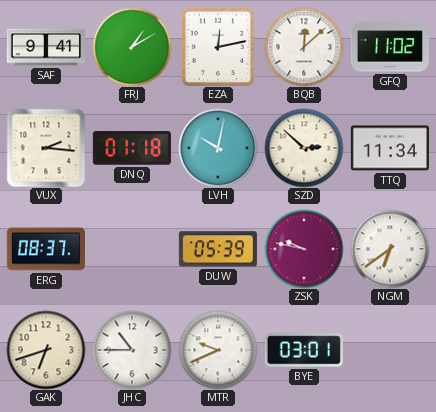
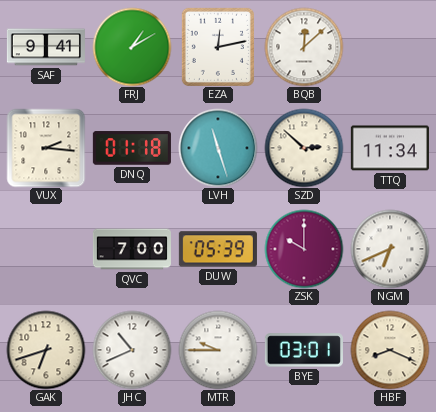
GFQ: 11:02 -> none (390, 47)
LVH: 10:02 -> 11:27 (218, 148)
ERG: 08:37 -> none (46, 249)
QVC: none -> 7:00 (131, 249)
ZSK: 9:47 -> 10:00 (304, 249)
NGM: 6:39 -> 6:41 (390, 249)
JHC: 10:45 -> 10:41 (132, 350)
MTR: 9:41 -> 9:45 (218, 350)
HBF: none -> 8:19 (390, 350)
